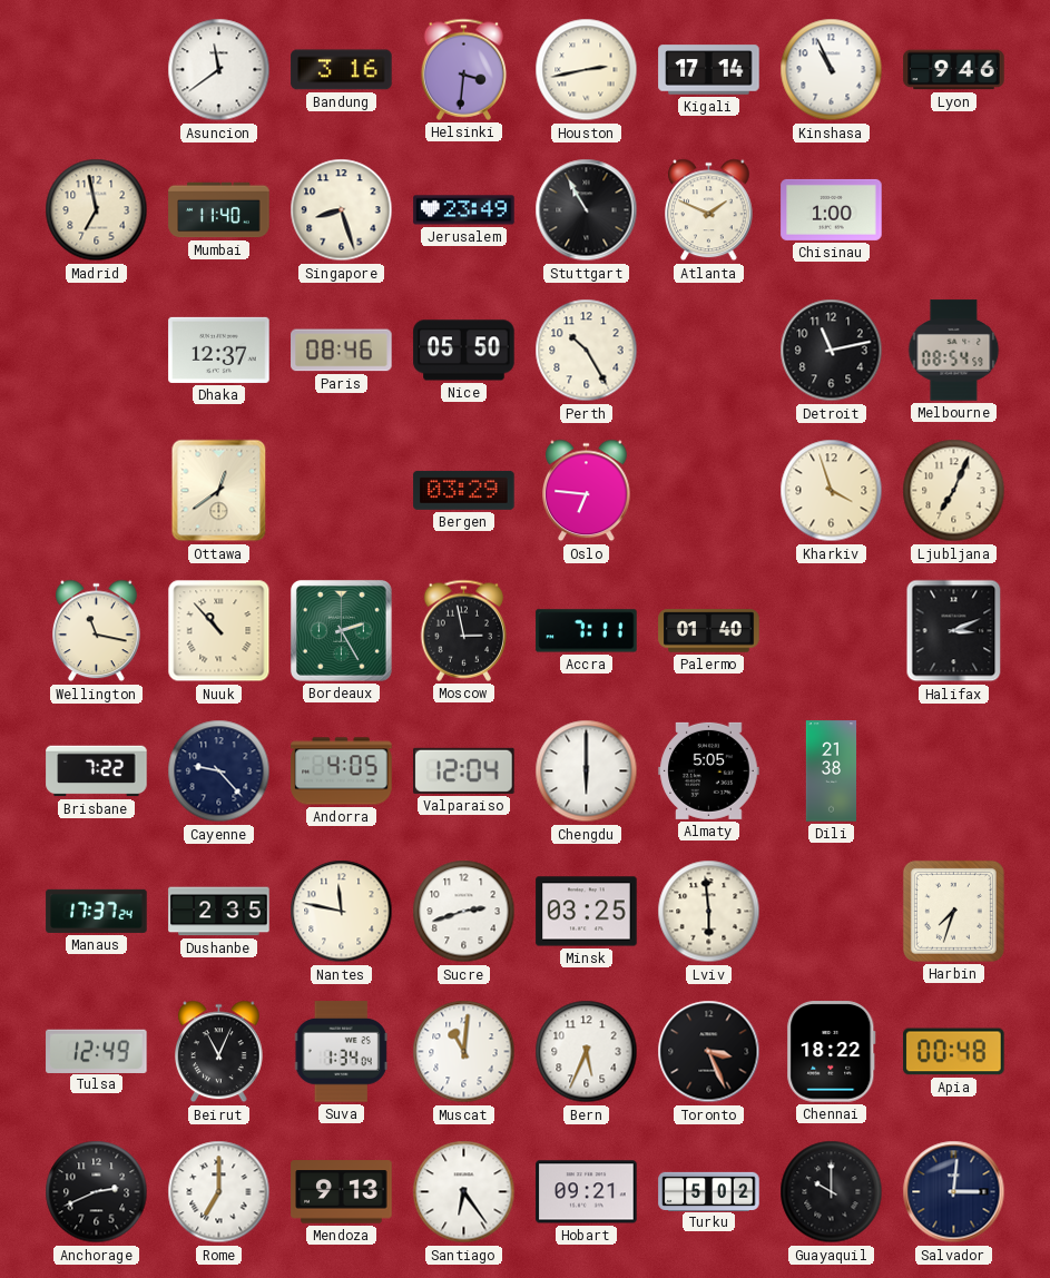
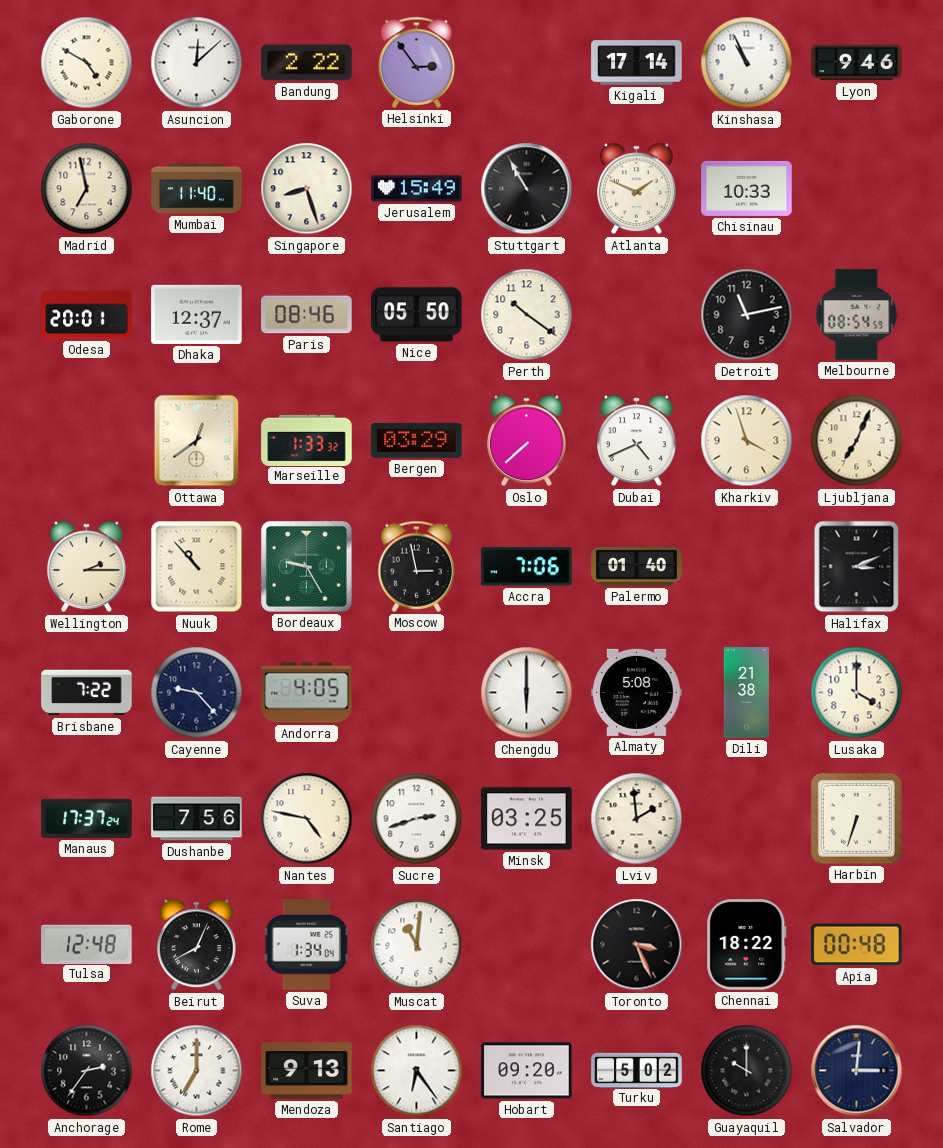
Gaborone: none -> 4:50 (87, 63)
Asuncion: 11:39 -> 12:08 (197, 63)
Bandung: 3:16 -> 2:22 (307, 63)
Helsinki: 3:31 -> 2:54 (417, 62)
Houston: 2:43 -> none (587, 70)
Jerusalem: 23:49 -> 15:49 (417, 189)
Chisinau: 1:00 -> 10:33 (747, 188)
Odesa: none -> 20:01 (87, 315)
Perth: 10:25 -> 10:21 (527, 315)
Marseille: none -> 1:33 (307, 440)
Oslo: 6:46 -> 7:38 (527, 441)
Dubai: none -> 4:41 (637, 441)
Wellington: 11:17 -> 2:15 (87, 567)
Bordeaux: 2:25 -> 9:25 (306, 566)
Accra: 7:11 -> 7:06 (527, 567)
Valparaiso: 12:04 -> none (464, 770)
Almaty: 5:05 -> 5:08 (637, 692)
Lusaka: none -> 4:00 (857, 693)
Dushanbe: 2:35 -> 7:56 (197, 819)
Nantes: 11:47 -> 4:47 (307, 819)
Lviv: 5:59 -> 1:59 (637, 819)
Harbin: 7:33 -> 6:33 (856, 818)
Tulsa: 12:49 -> 12:48 (87, 944)
Beirut: 11:04 -> 8:04 (197, 945)
Bern: 5:34 -> none (587, 1052)
Anchorage: 2:41 -> 2:36 (87, 1071)
Hobart: 09:21 -> 09:20 (527, 1071)
